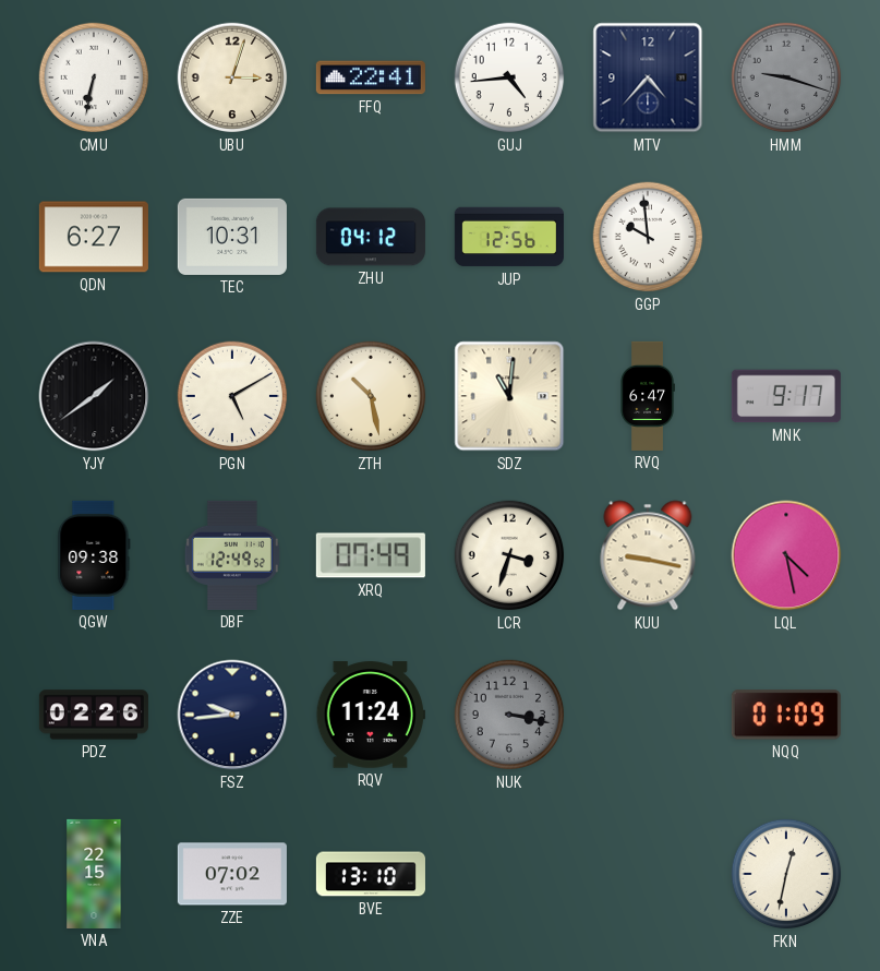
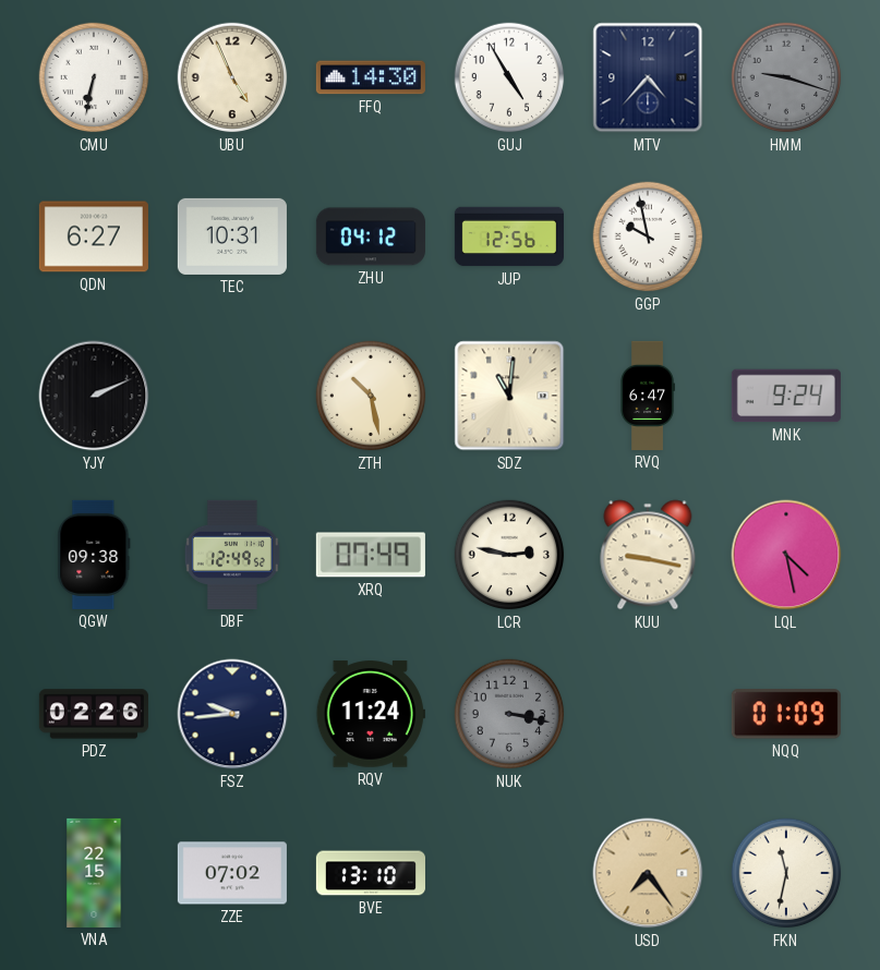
UBU: 3:03 -> 4:56 (232, 77)
FFQ: 22:41 -> 14:30 (371, 77)
GUJ: 4:44 -> 4:55 (509, 77)
GGP: 9:59 -> 9:58 (648, 237)
YJY: 1:39 -> 2:11 (94, 396)
PGN: 5:10 -> none (232, 396)
MNK: 9:17 -> 9:24 (786, 396)
LCR: 3:33 -> 2:47 (509, 555)
USD: none -> 7:24 (648, 873)
FKN: 12:32 -> 11:32 (786, 873)
